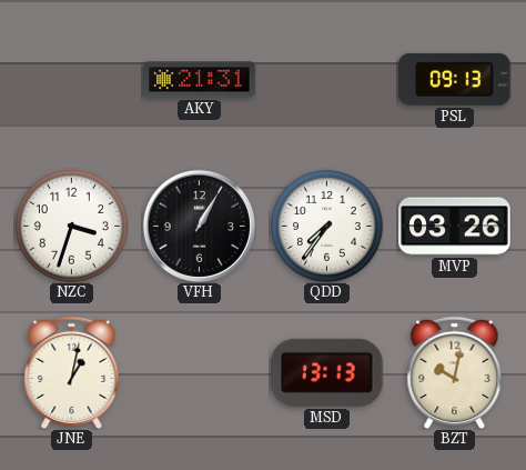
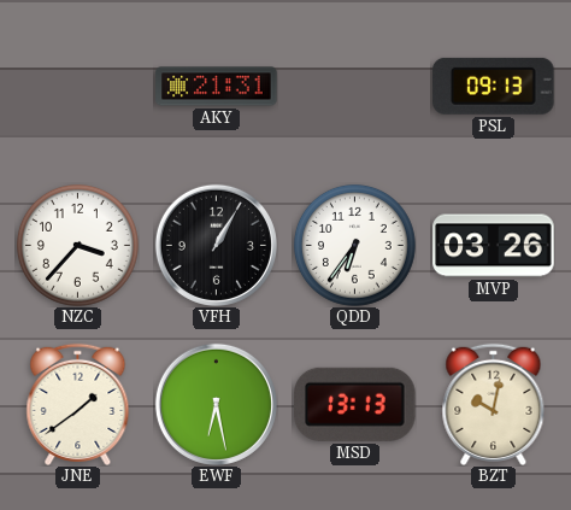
NZC: 3:33 -> 3:37 (77, 245)
QDD: 7:36 -> 6:36 (354, 245)
JNE: 1:02 -> 1:39 (78, 404)
EWF: none -> 6:28 (216, 404)
